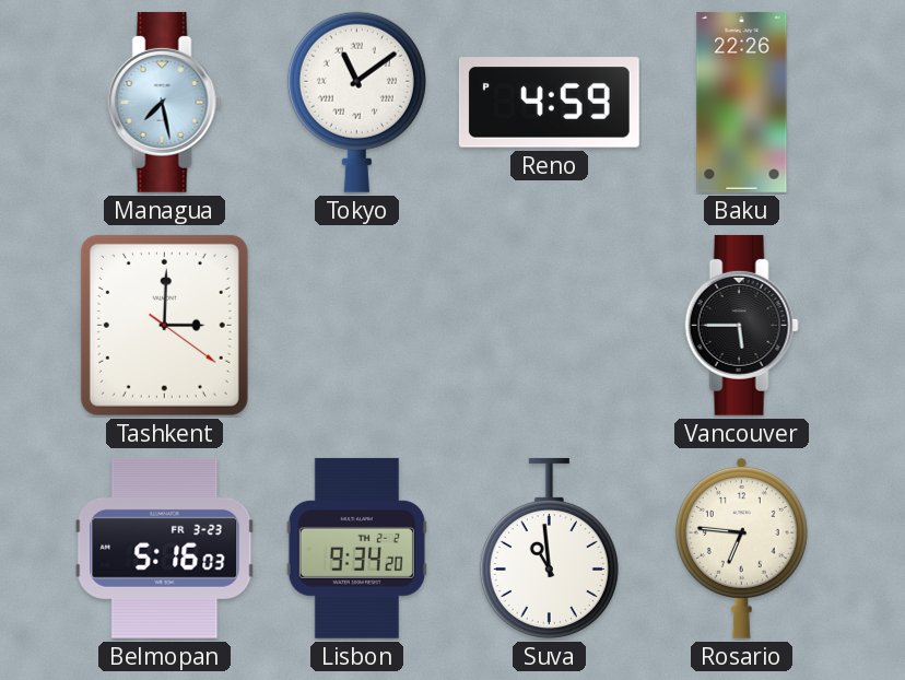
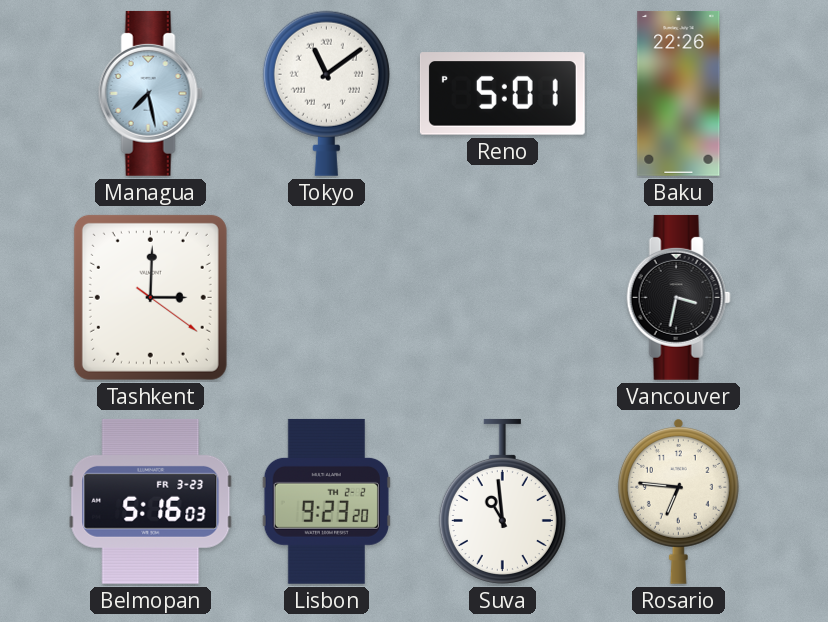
Reno: 4:59 -> 5:01 (502, 94)
Vancouver: 5:45 -> 3:32 (678, 297)
Lisbon: 9:34 -> 9:23 (326, 501)
